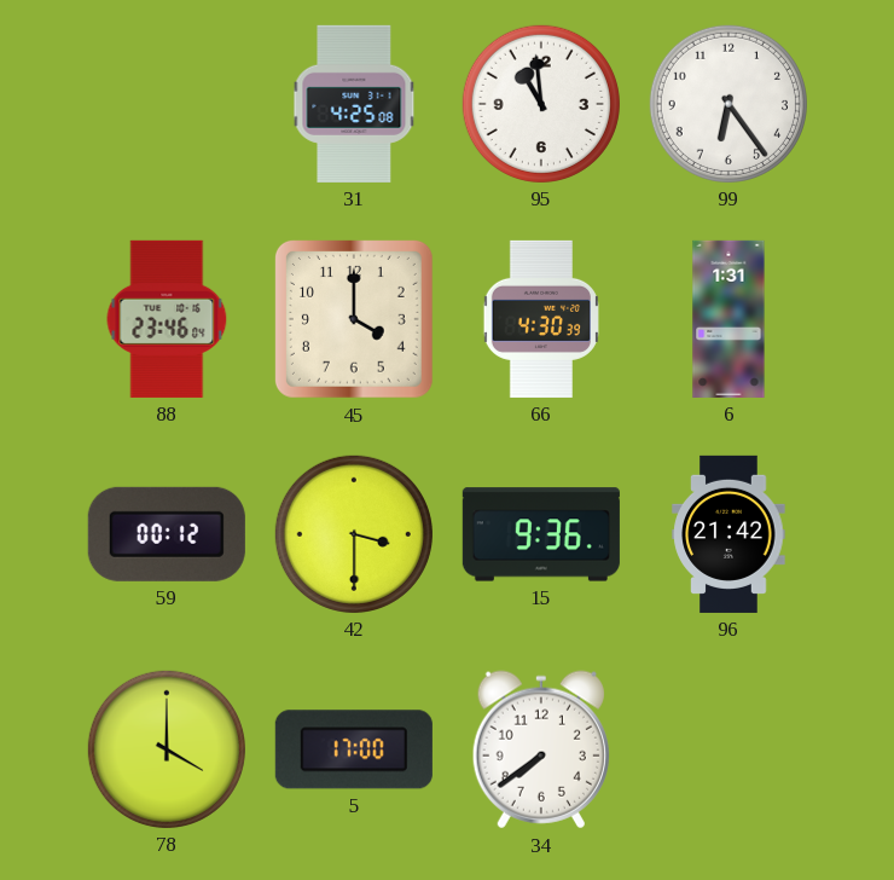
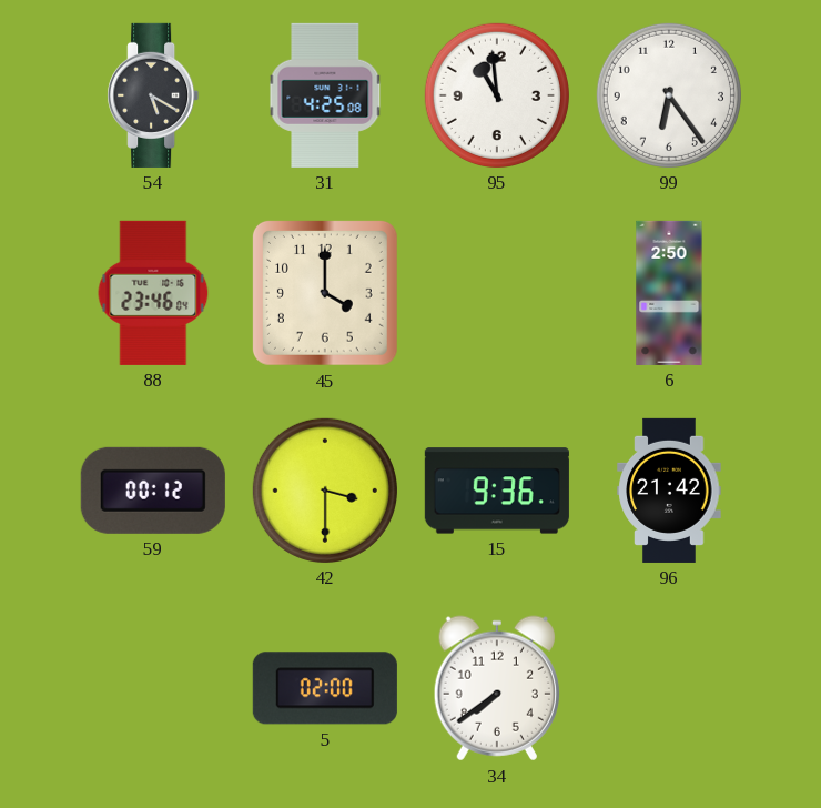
54: none -> 5:20 (153, 95)
66: 4:30 -> none (541, 319)
6: 1:31 -> 2:50 (669, 293)
78: 4:00 -> none (167, 749)
5: 17:00 -> 02:00 (325, 688)
